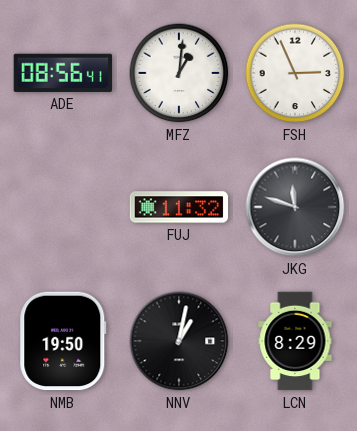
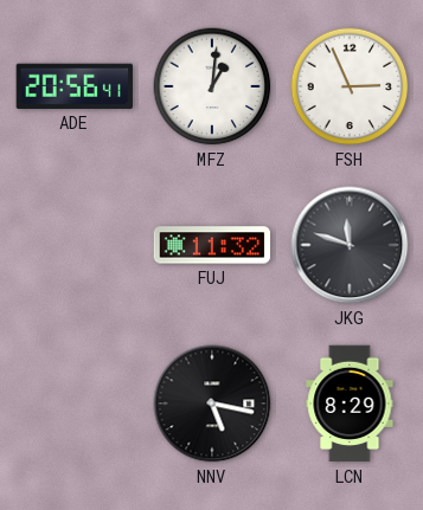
ADE: 08:56 -> 20:56 (73, 86)
NMB: 19:50 -> none (63, 341)
NNV: 1:02 -> 5:17 (212, 404)
